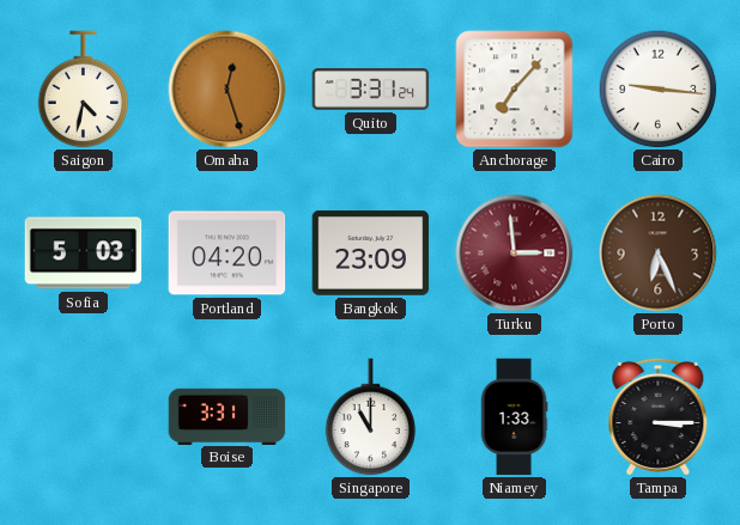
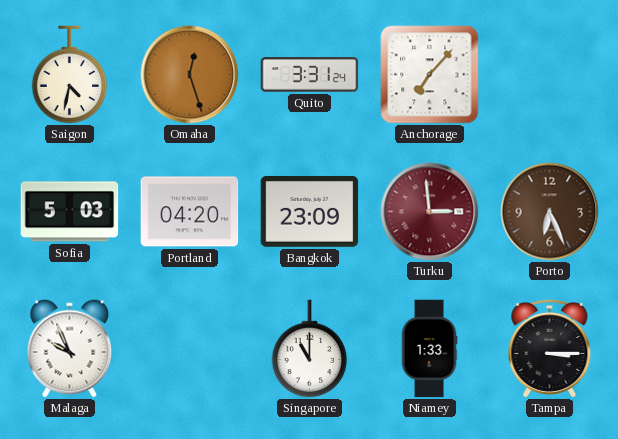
Cairo: 9:16 -> none (659, 90)
Malaga: none -> 9:56 (70, 349)
Boise: 3:31 -> none (228, 416)
